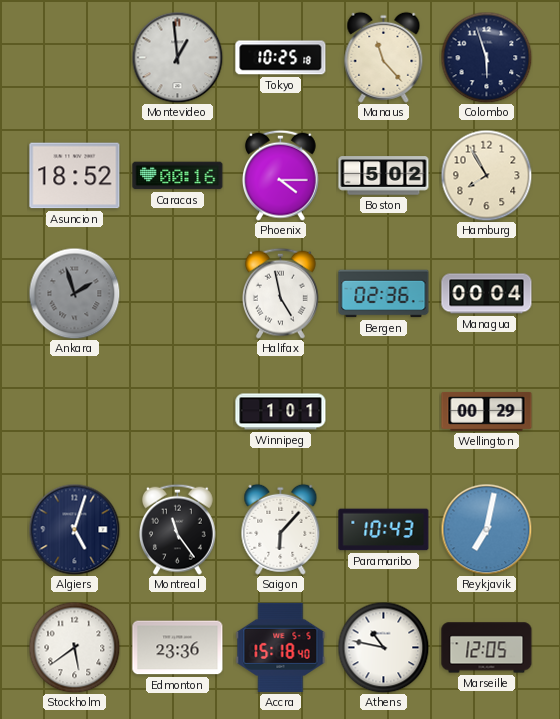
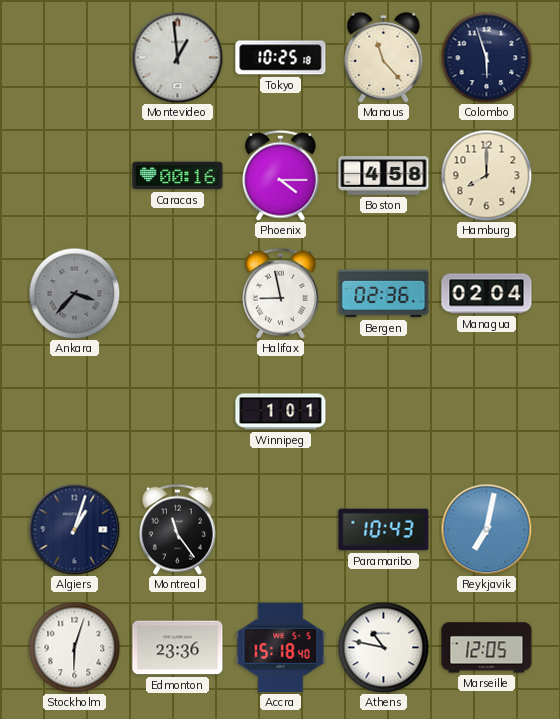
Asuncion: 18:52 -> none (75, 176)
Boston: 5:02 -> 4:58 (384, 176)
Hamburg: 7:55 -> 8:00 (486, 175)
Ankara: 1:57 -> 3:37 (74, 293)
Halifax: 4:58 -> 8:58 (280, 293)
Managua: 00:04 -> 02:04 (487, 294)
Wellington: 00:29 -> none (487, 411)
Algiers: 5:03 -> 1:03 (74, 529)
Saigon: 6:07 -> none (281, 529)
Stockholm: 5:39 -> 6:03 (74, 647)
